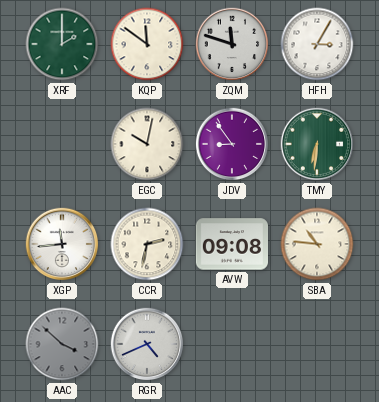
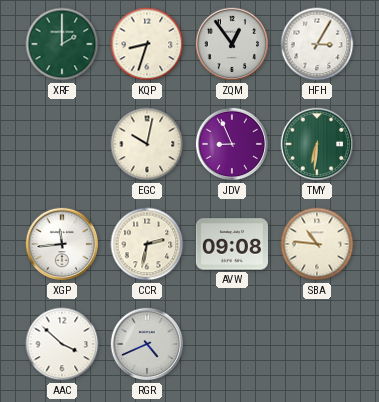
KQP: 11:51 -> 8:33 (147, 44)
ZQM: 11:48 -> 12:54 (232, 44)
JDV: 8:54 -> 8:56 (232, 144)
AAC dial: grey -> white (62, 344)
